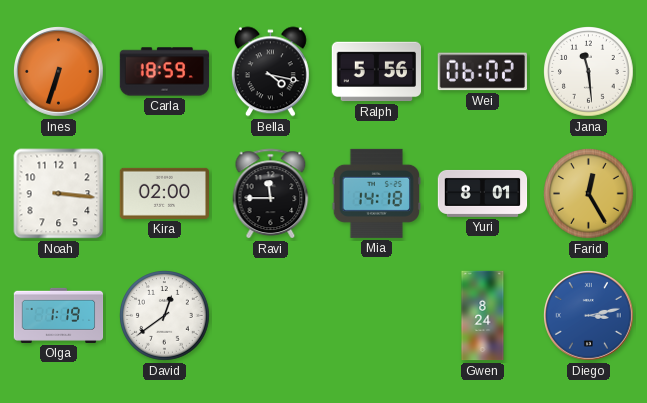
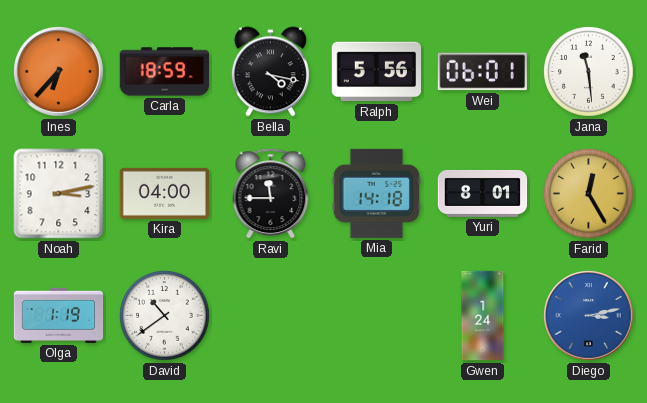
Ines: 6:33 -> 6:37 (59, 72)
Wei: 06:02 -> 06:01 (482, 72)
Noah: 3:16 -> 3:13 (59, 194)
Kira: 02:00 -> 04:00 (164, 193)
David: 12:39 -> 10:39 (165, 316)
Gwen: 8:24 -> 1:24 (483, 316)
